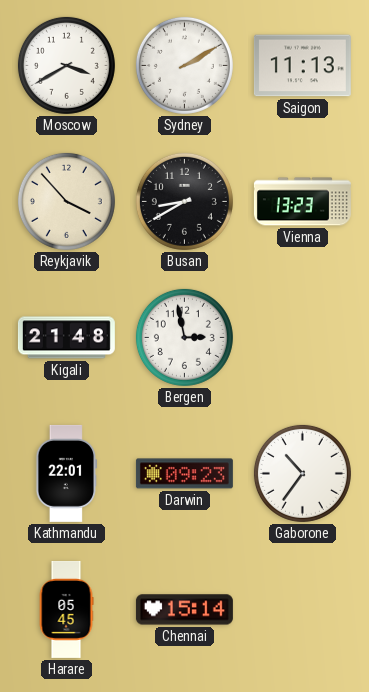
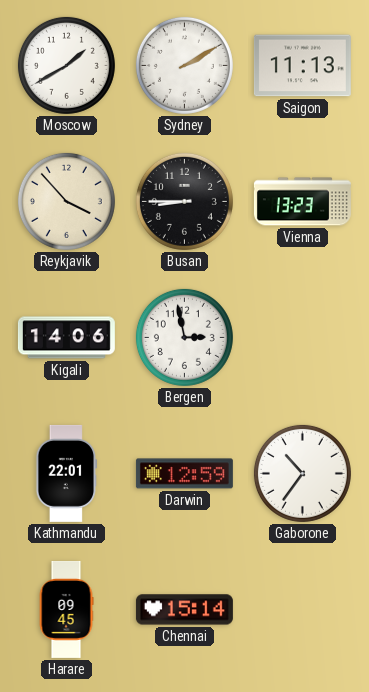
Moscow: 3:40 -> 1:40 (66, 65)
Busan: 8:40 -> 8:45 (184, 201)
Kigali: 21:48 -> 14:06 (66, 338)
Darwin: 09:23 -> 12:59 (184, 474)
Harare: 05:45 -> 09:45 (66, 609)
